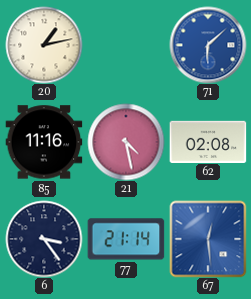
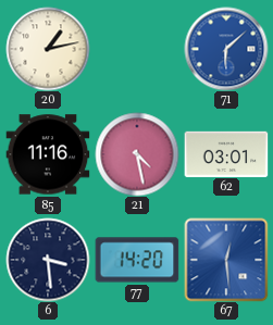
62: 02:08 -> 03:01 (226, 153)
6: 3:24 -> 3:29 (48, 260)
77: 21:14 -> 14:20 (137, 260)
